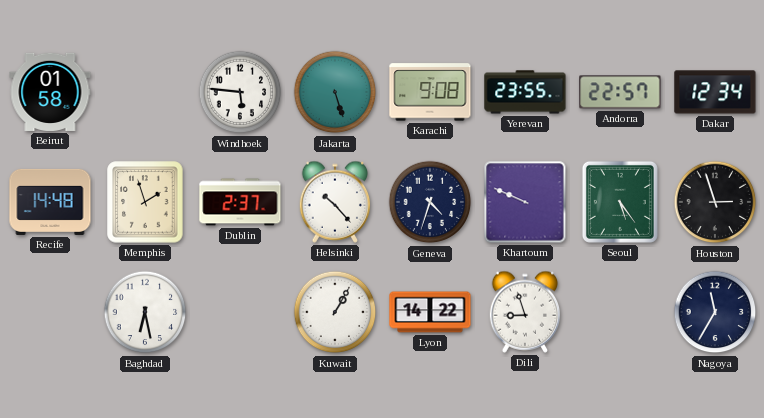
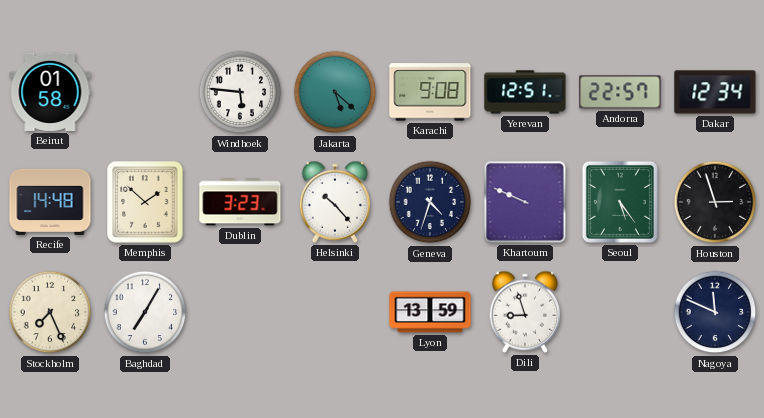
Jakarta: 5:27 -> 5:22 (335, 92)
Yerevan: 23:55 -> 12:51 (525, 92)
Memphis: 1:57 -> 1:52 (145, 202)
Dublin: 2:37 -> 3:23 (240, 202)
Stockholm: none -> 7:26 (50, 312)
Baghdad: 6:28 -> 7:05 (145, 312)
Kuwait: 1:05 -> none (335, 312)
Lyon: 14:22 -> 13:59 (430, 312)
Nagoya: 11:35 -> 11:49 (715, 312)
